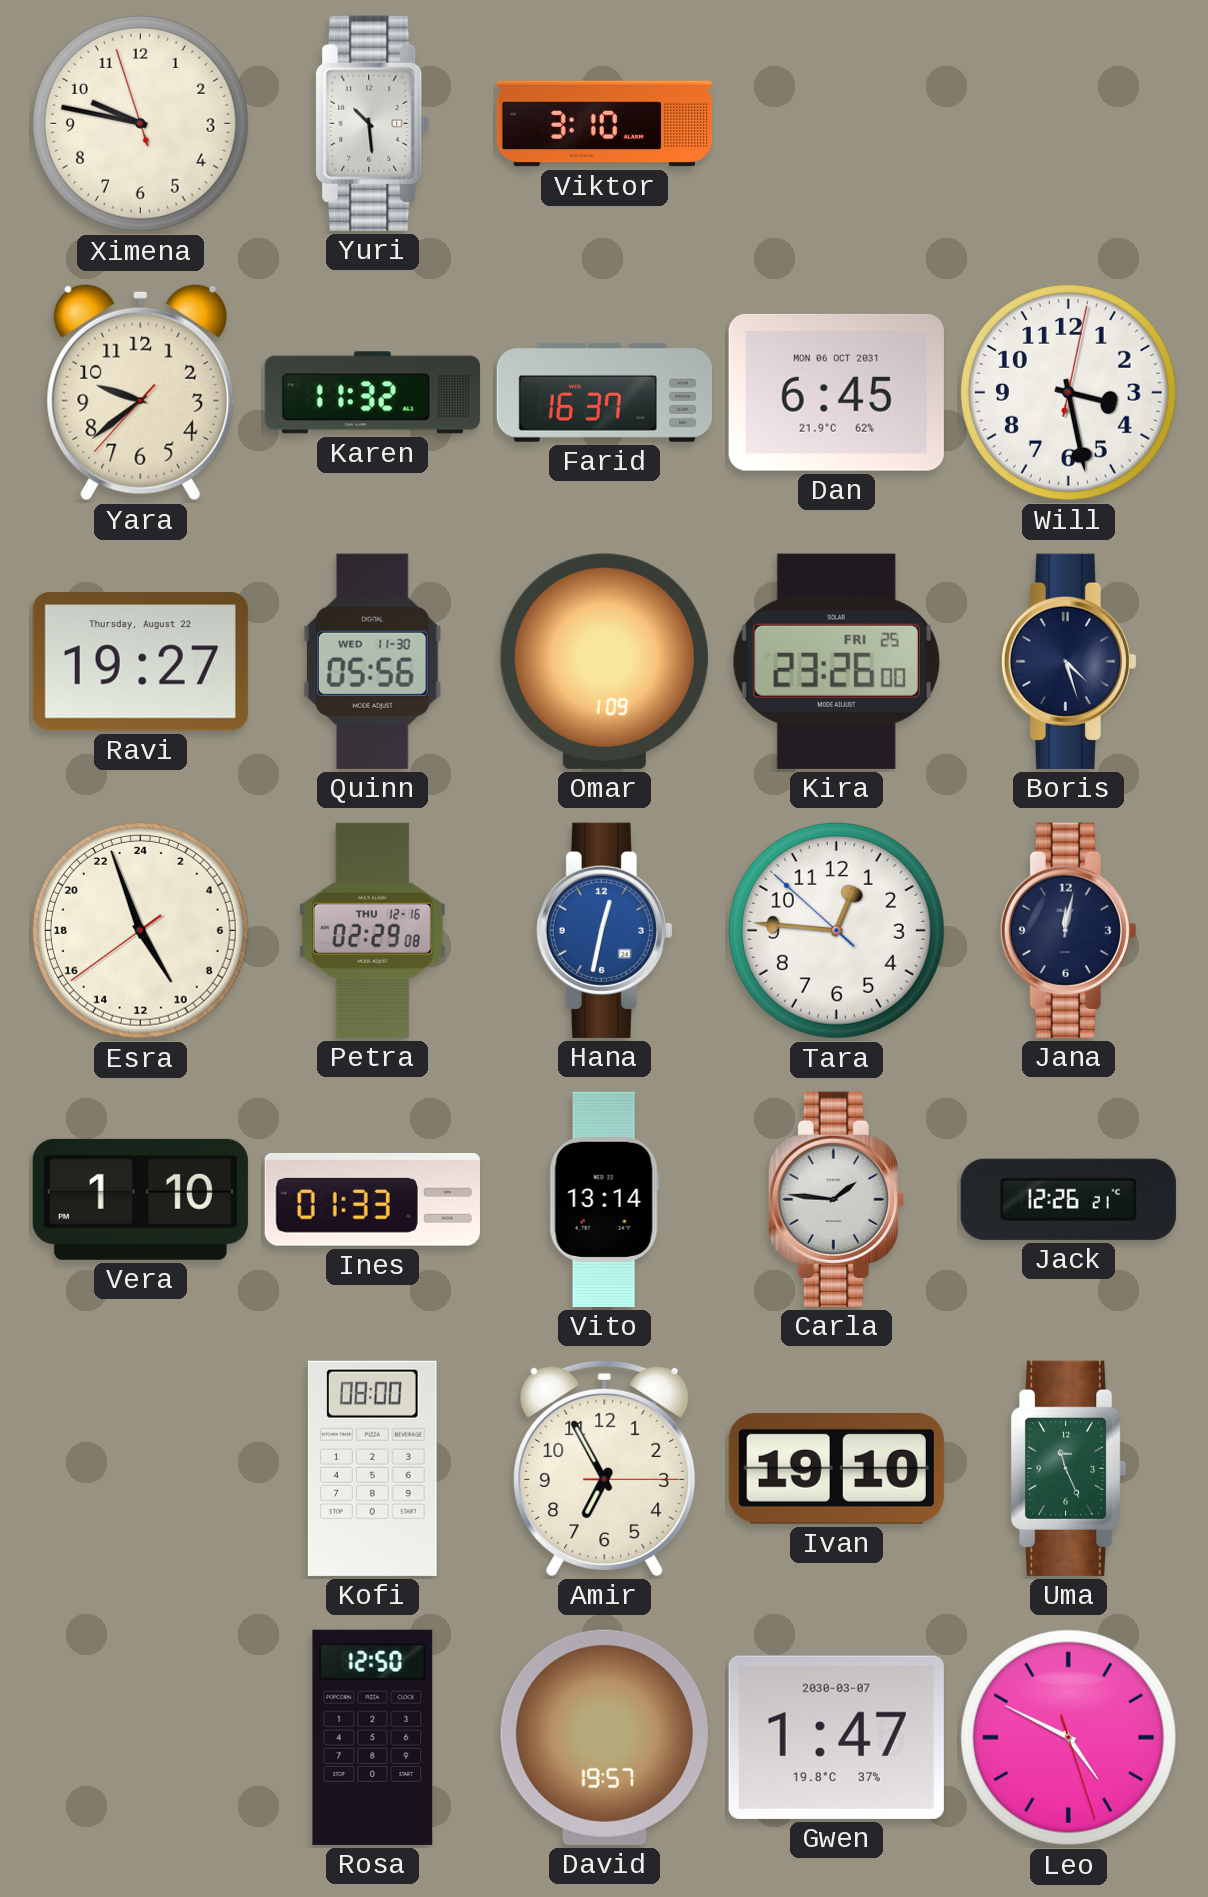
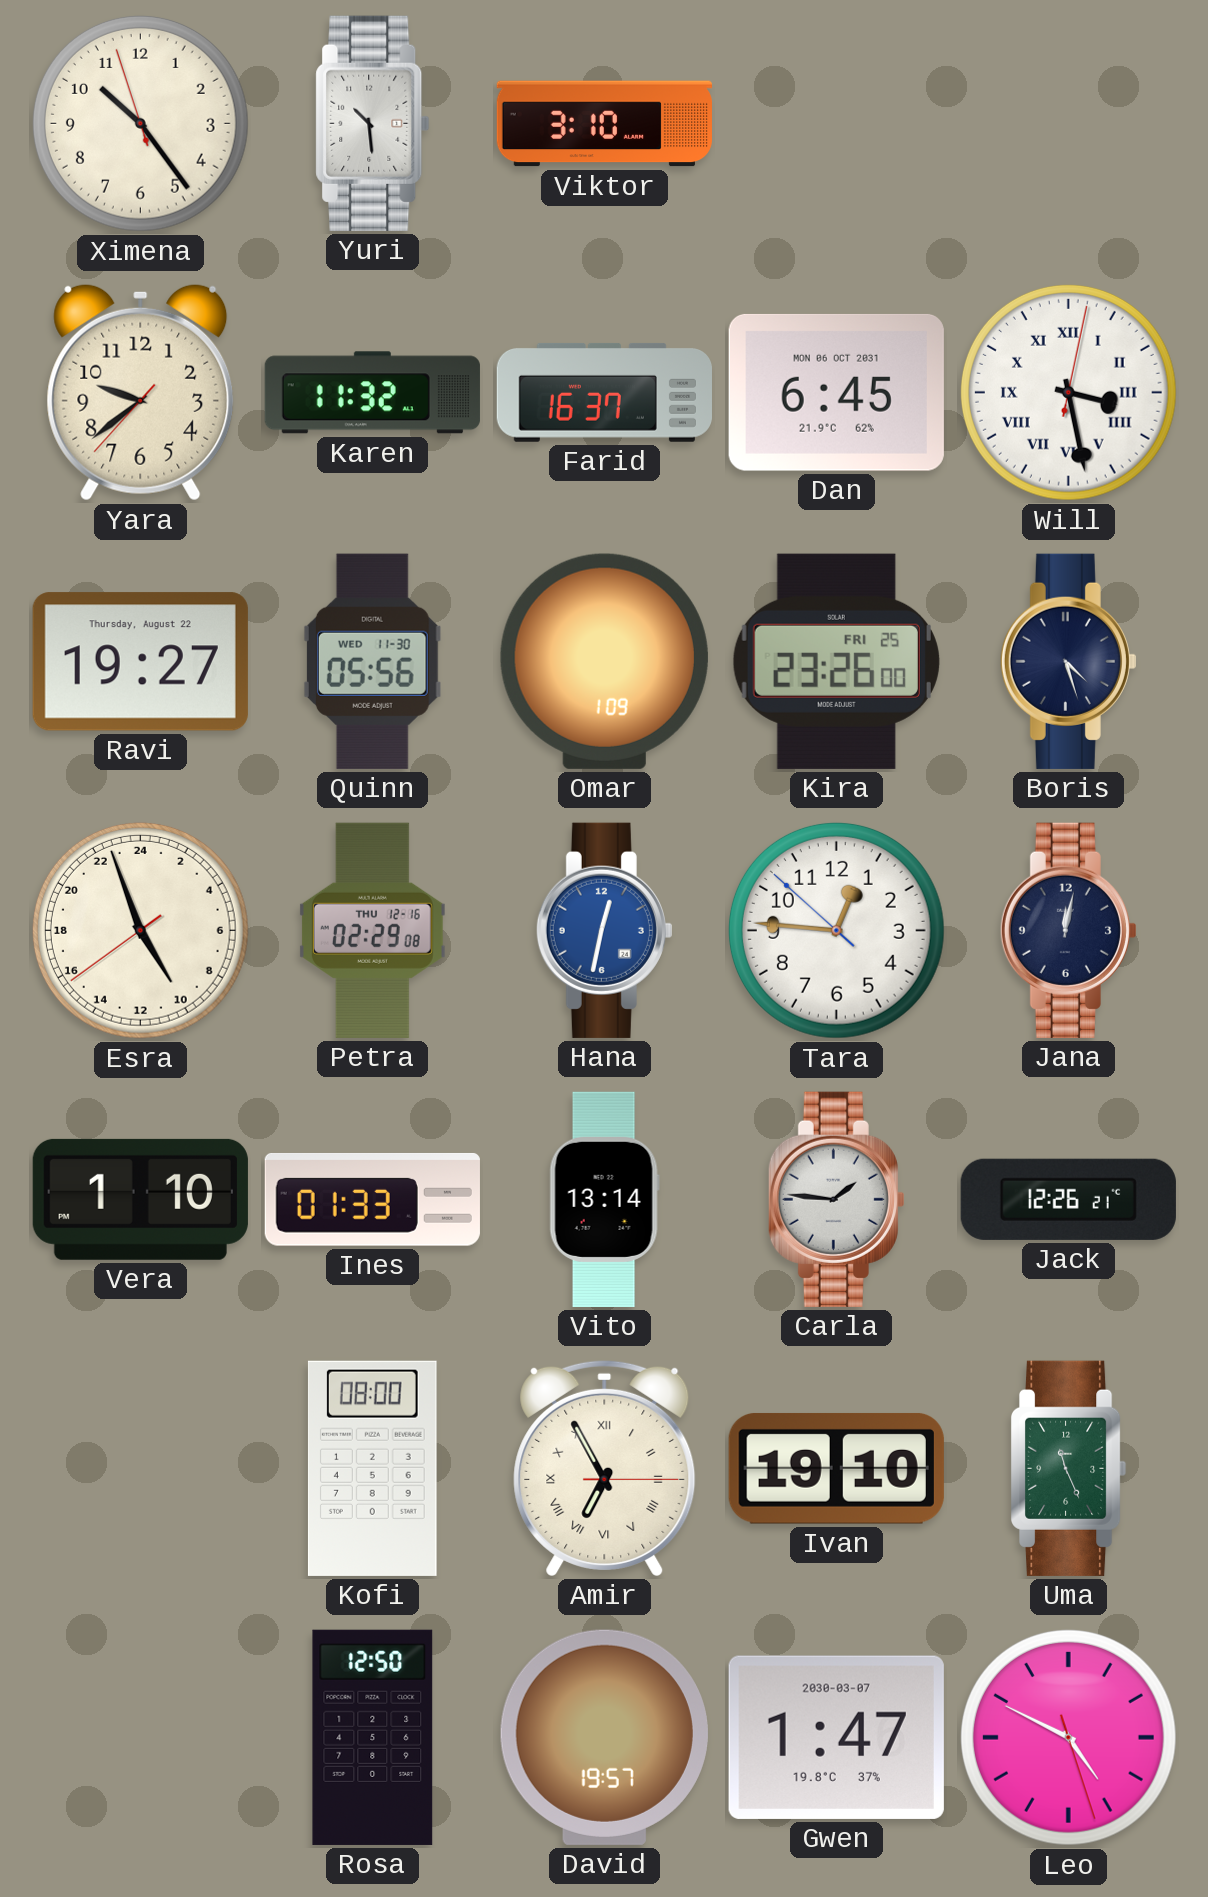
Ximena: 9:46 -> 10:23 (140, 123)
Will numerals: Arabic -> Roman (1068, 392)
Amir numerals: Arabic -> Roman (605, 1468)
